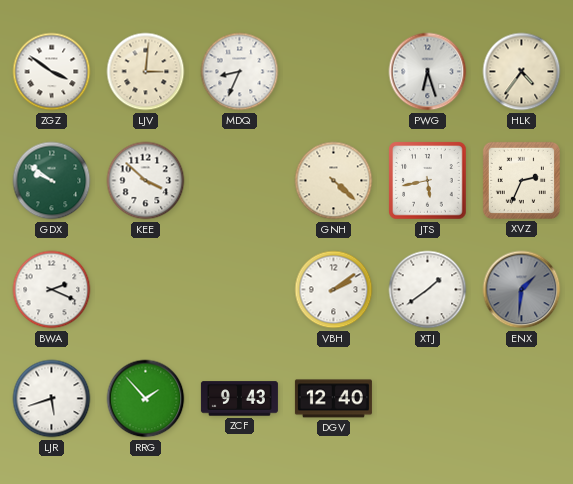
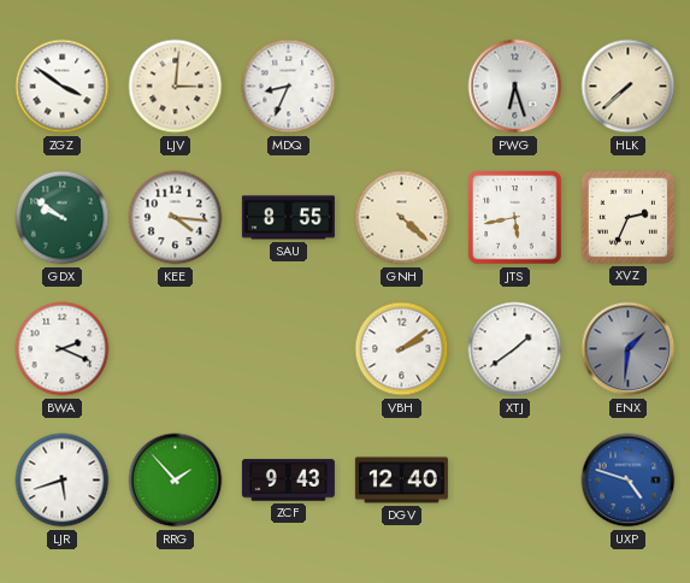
HLK: 4:36 -> 7:38 (629, 87)
KEE: 3:52 -> 4:16 (176, 218)
SAU: none -> 8:55 (288, 218)
UXP: none -> 4:48 (629, 481)
